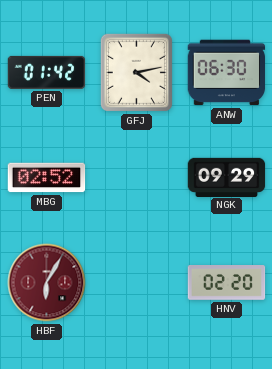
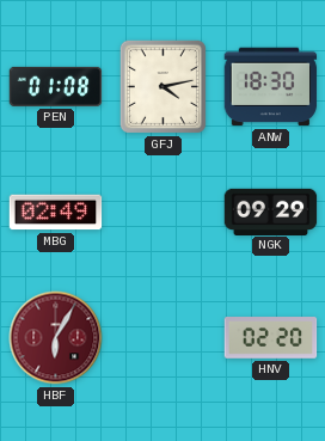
PEN: 01:42 -> 01:08 (56, 86)
ANW: 06:30 -> 18:30 (271, 87)
MBG: 02:52 -> 02:49 (56, 213)
